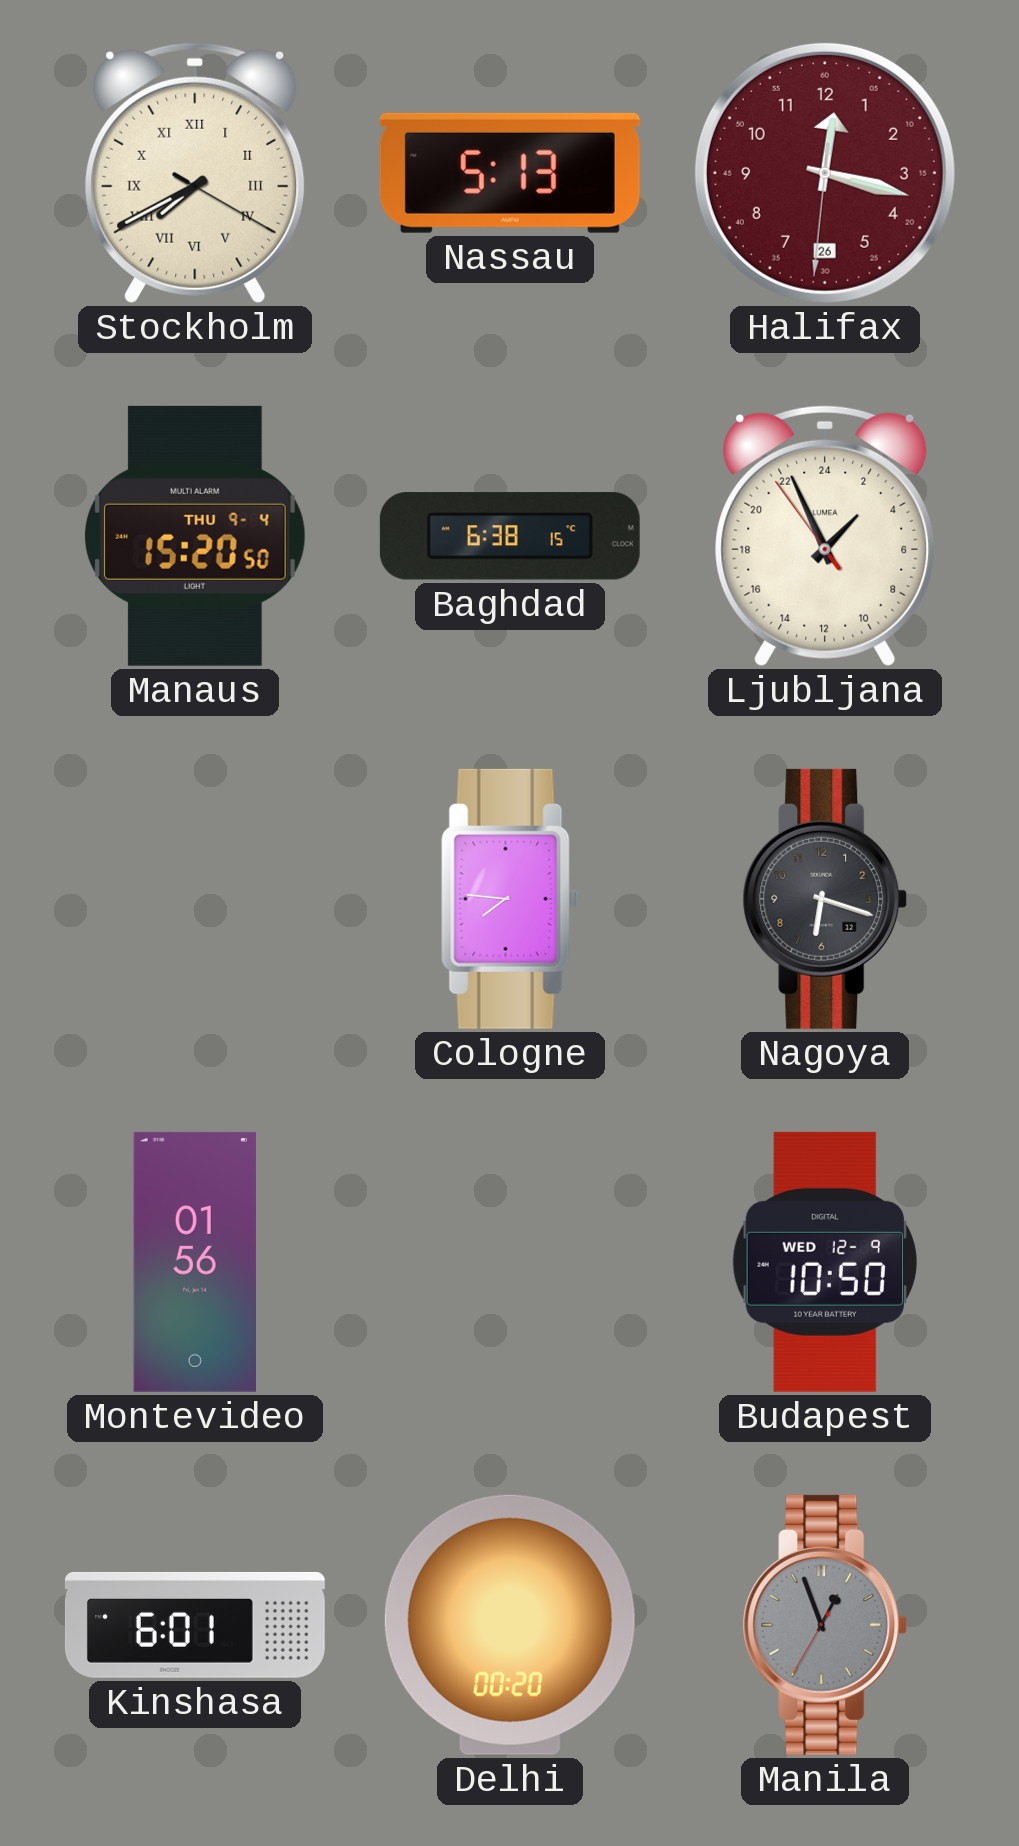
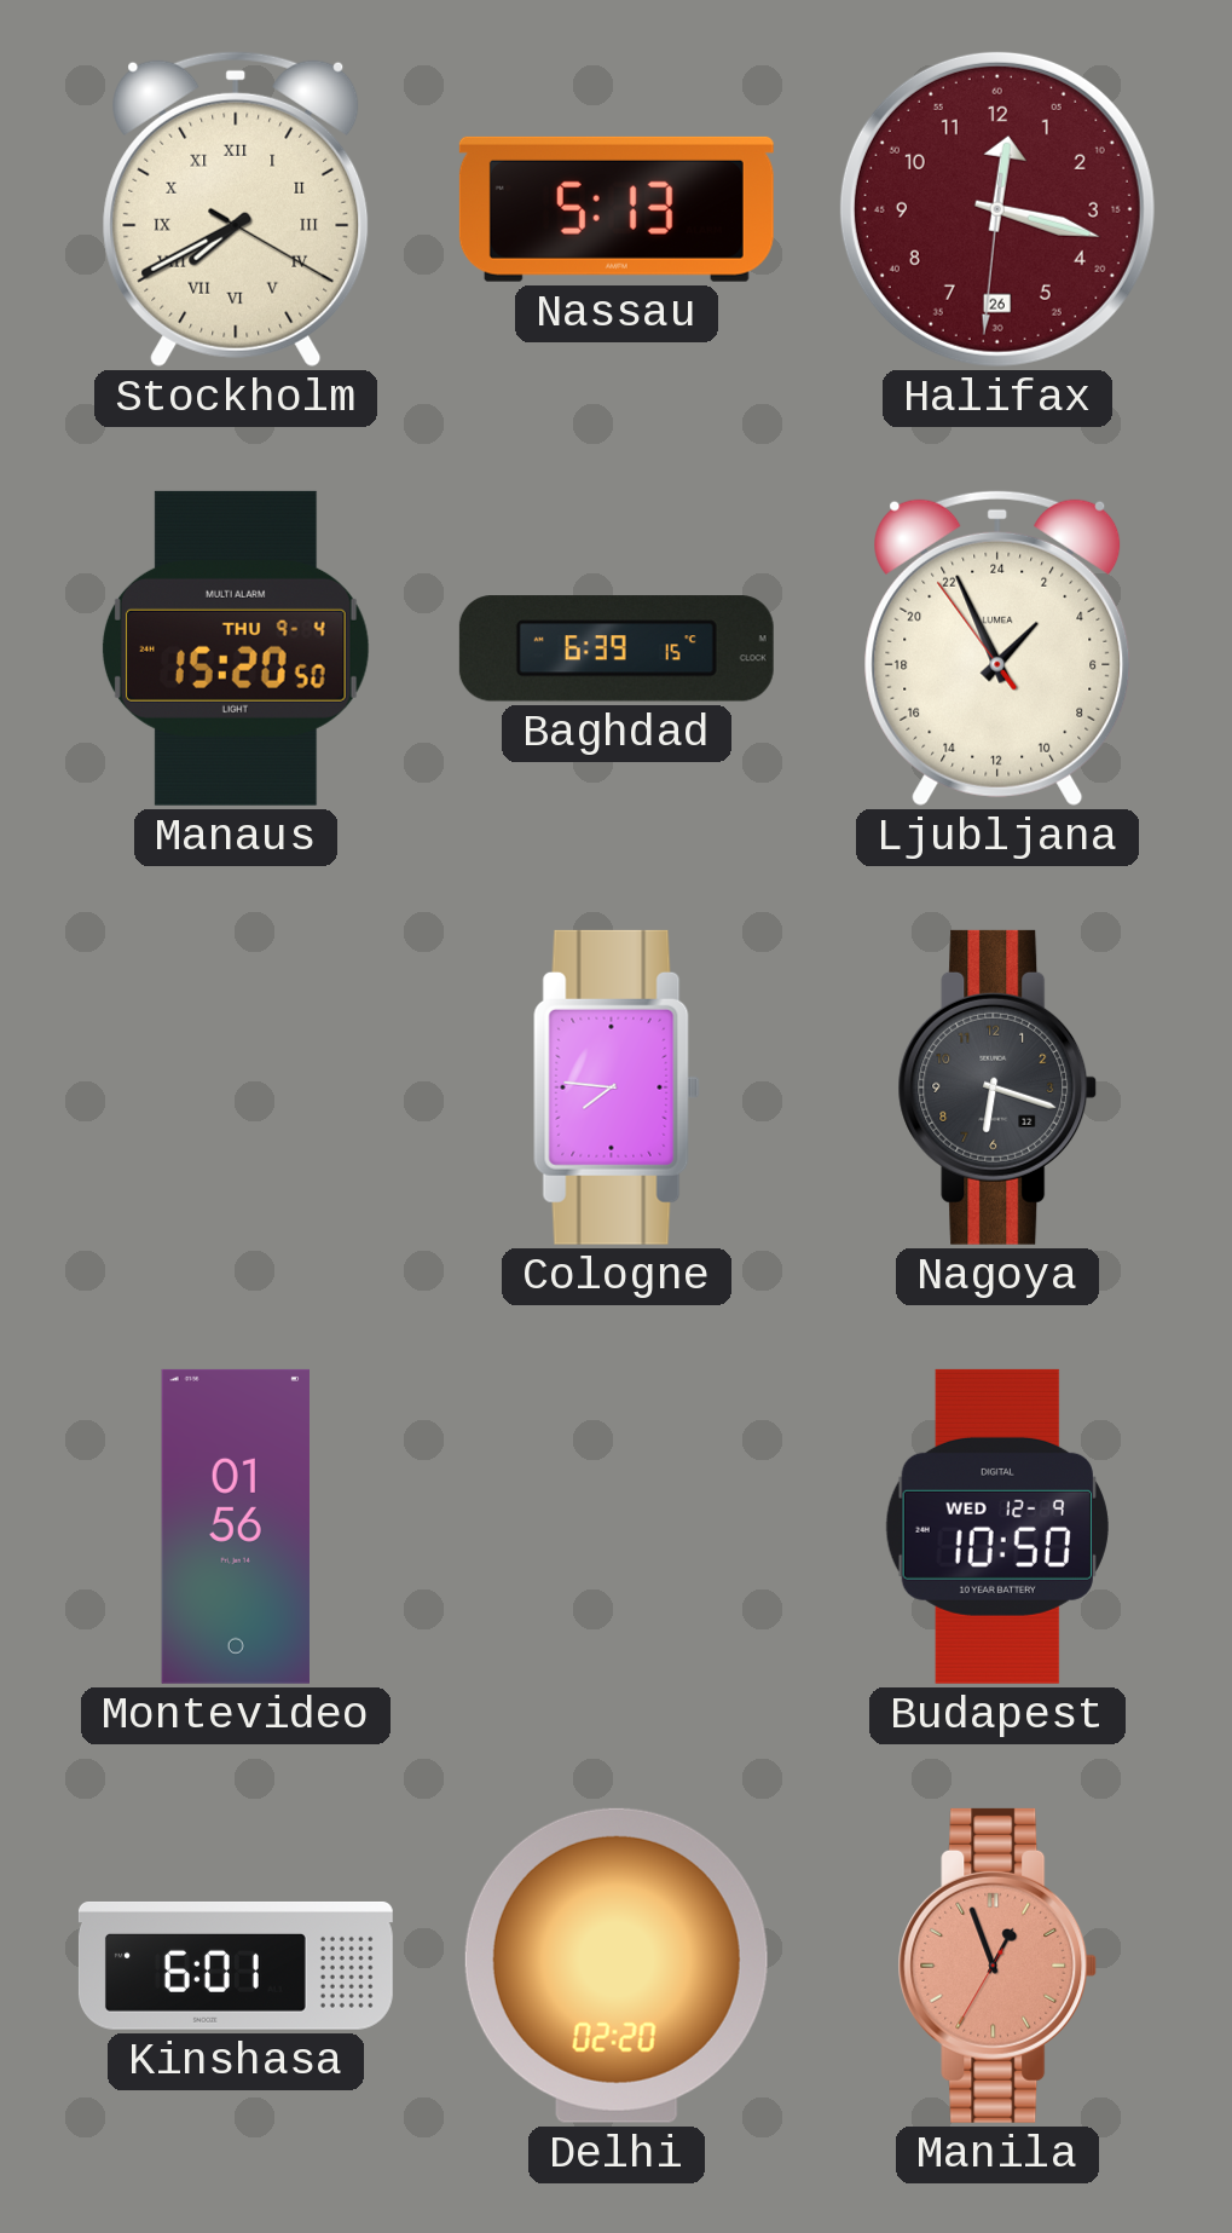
Baghdad: 6:38 -> 6:39 (617, 648)
Delhi: 00:20 -> 02:20 (617, 1966)
Manila dial: grey -> salmon (997, 1966)
